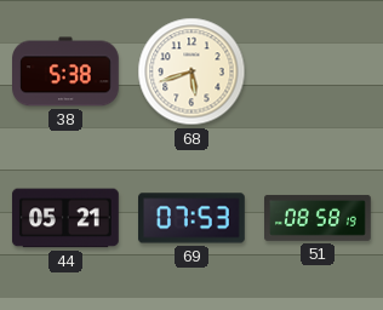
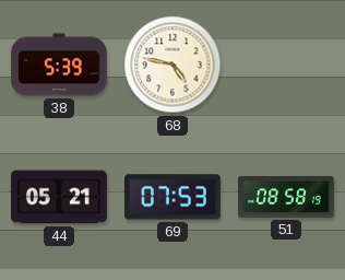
38: 5:38 -> 5:39 (60, 65)
68: 5:42 -> 4:47 (172, 65)
